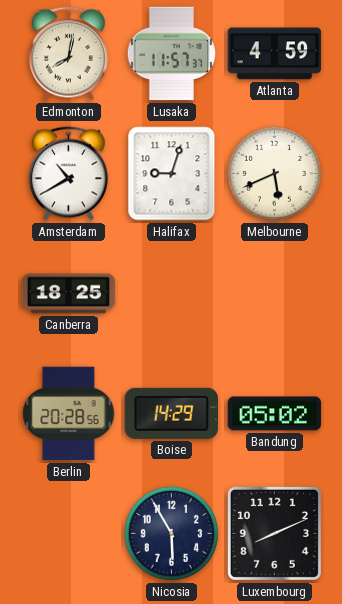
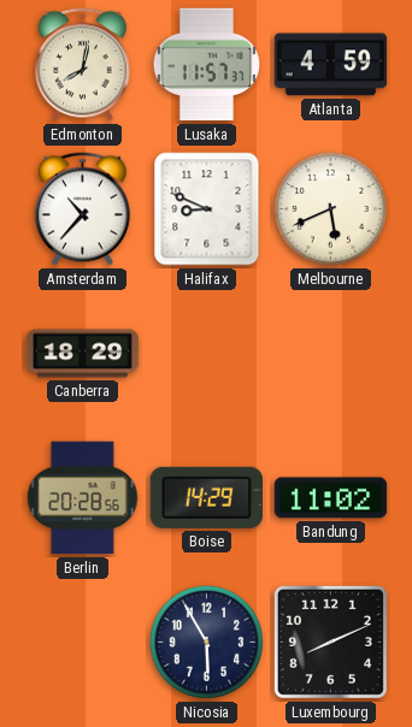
Amsterdam: 10:40 -> 10:37 (82, 209)
Halifax: 9:03 -> 8:49 (207, 209)
Canberra: 18:25 -> 18:29 (83, 354)
Bandung: 05:02 -> 11:02 (331, 498)
